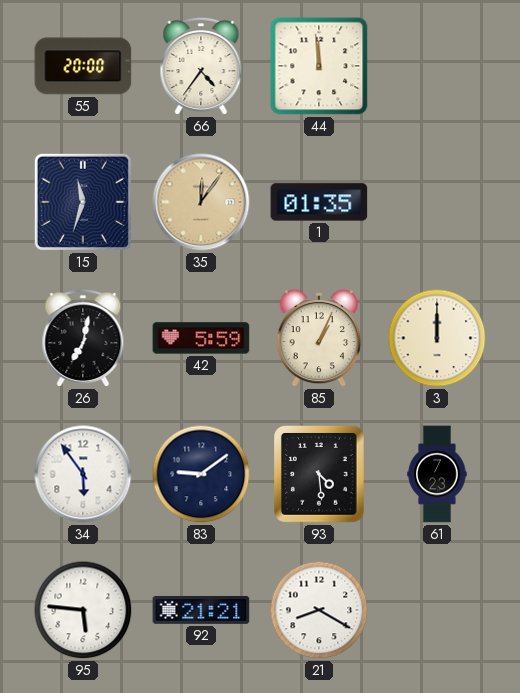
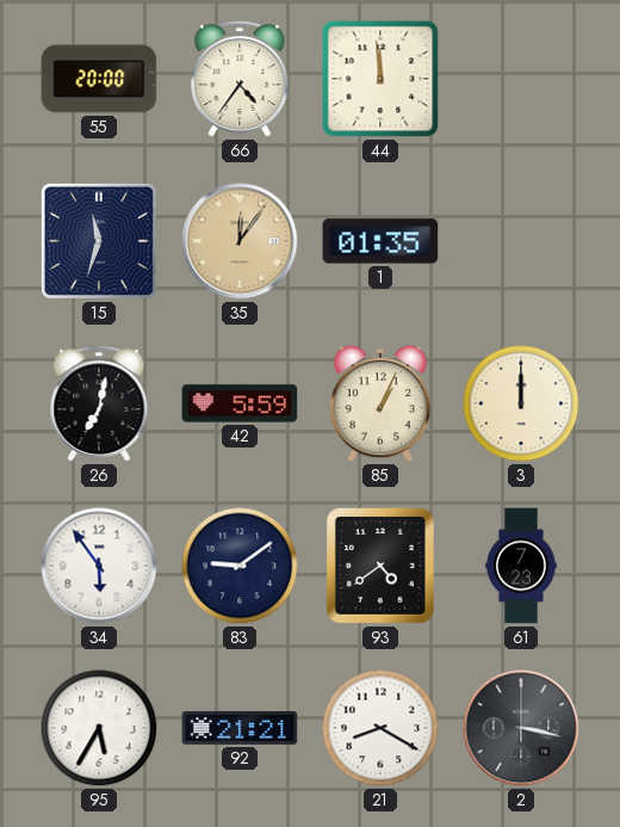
93: 4:29 -> 4:39 (382, 567)
95: 5:46 -> 5:35 (99, 728)
2: none -> 3:17 (521, 728)
